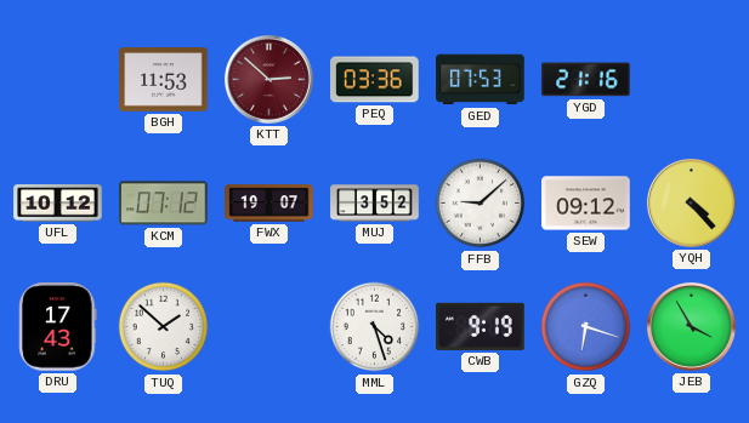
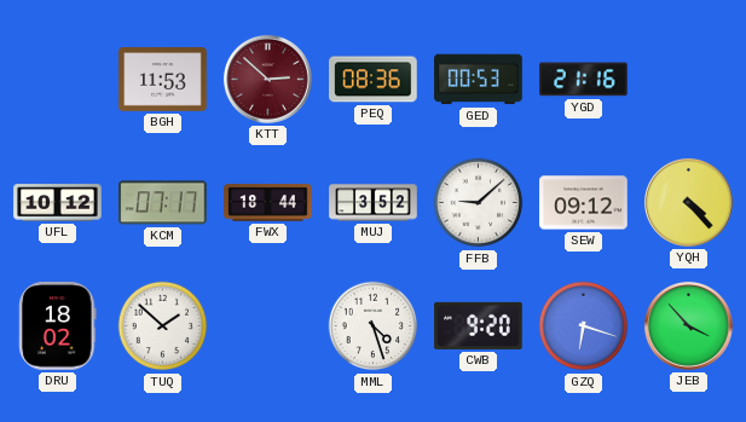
PEQ: 03:36 -> 08:36 (374, 80)
GED: 07:53 -> 00:53 (479, 80)
KCM: 07:12 -> 07:17 (163, 203)
FWX: 19:07 -> 18:44 (268, 203)
DRU: 17:43 -> 18:02 (58, 326)
CWB: 9:19 -> 9:20 (479, 325)
JEB: 3:55 -> 3:53 (688, 325)
